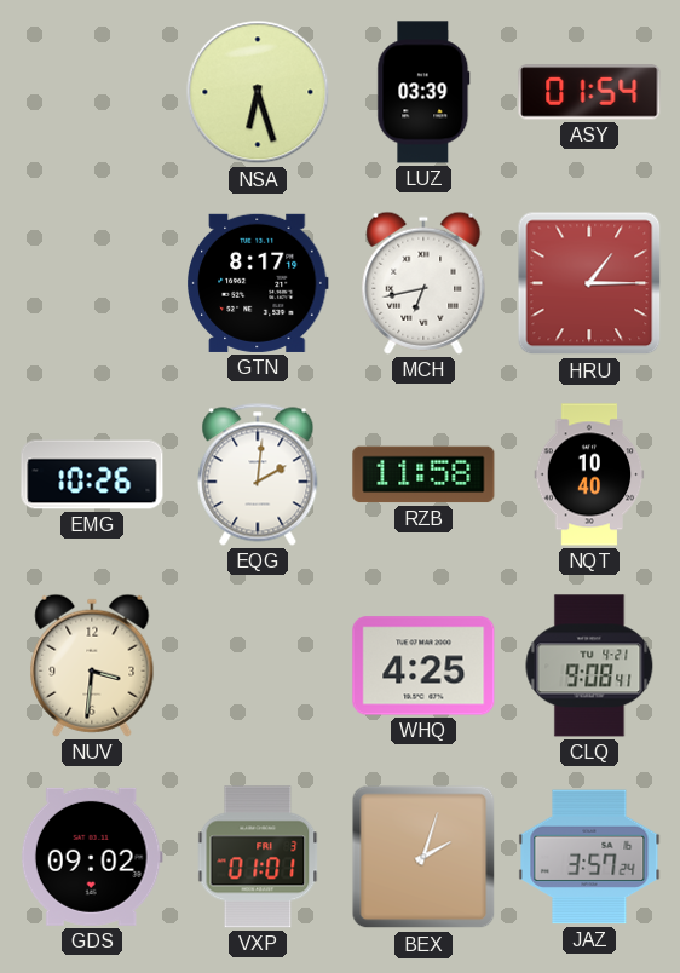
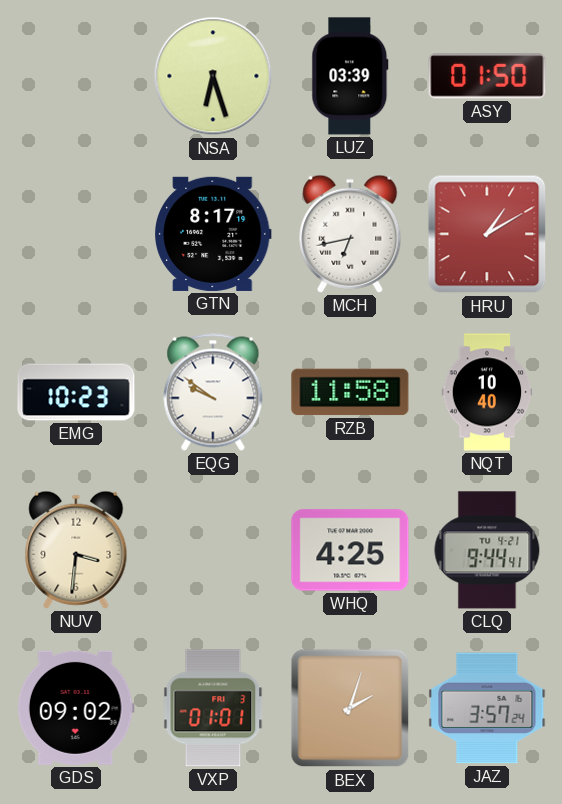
ASY: 01:54 -> 01:50 (487, 76)
HRU: 1:15 -> 1:10 (487, 234)
EMG: 10:26 -> 10:23 (76, 392)
EQG: 2:01 -> 9:51 (213, 392)
CLQ: 9:08 -> 9:44 (487, 550)
